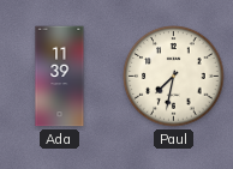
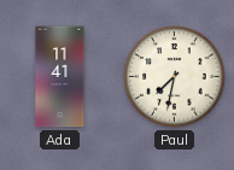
Ada: 11:39 -> 11:41 (60, 77)
